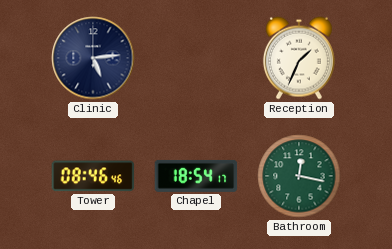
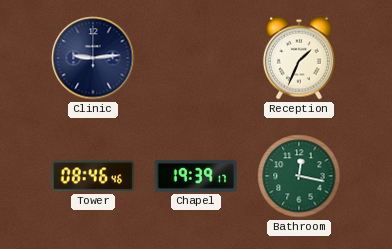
Clinic: 5:14 -> 9:14 (93, 58)
Chapel: 18:54 -> 19:39 (196, 176)
